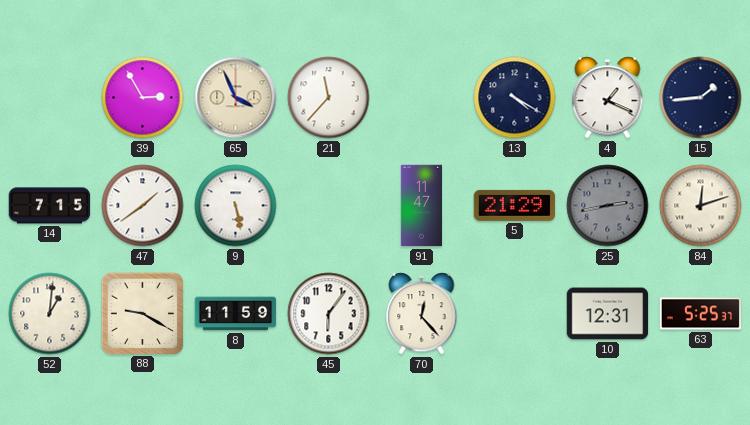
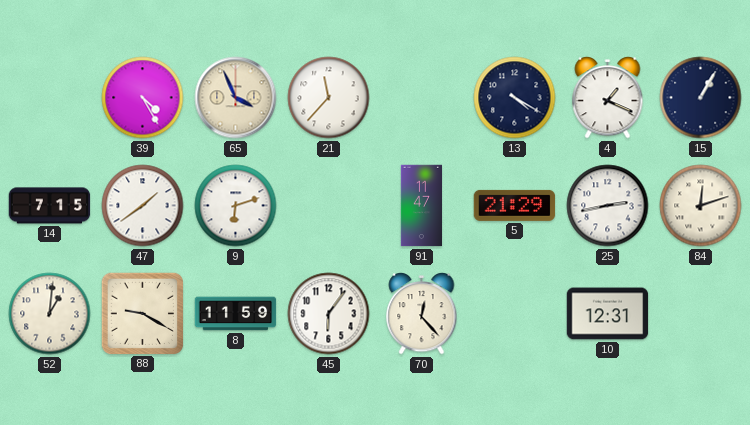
39: 2:55 -> 4:25 (143, 98)
15: 1:44 -> 1:05 (701, 98)
9: 5:28 -> 6:12 (236, 206)
25 dial: grey -> white (608, 206)
63: 5:25 -> none (701, 314)
